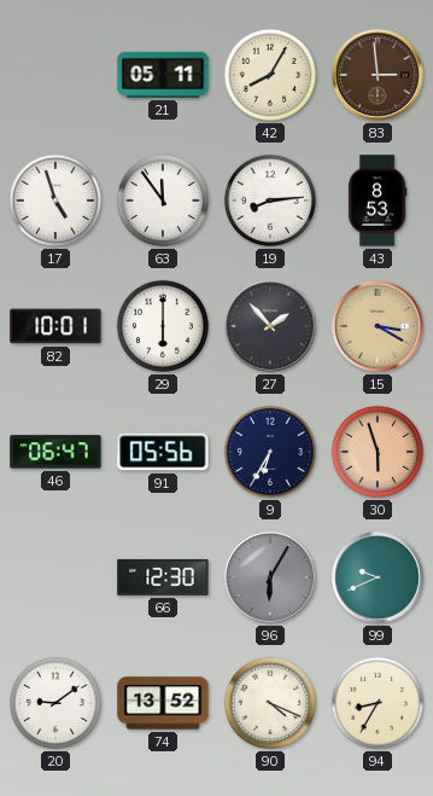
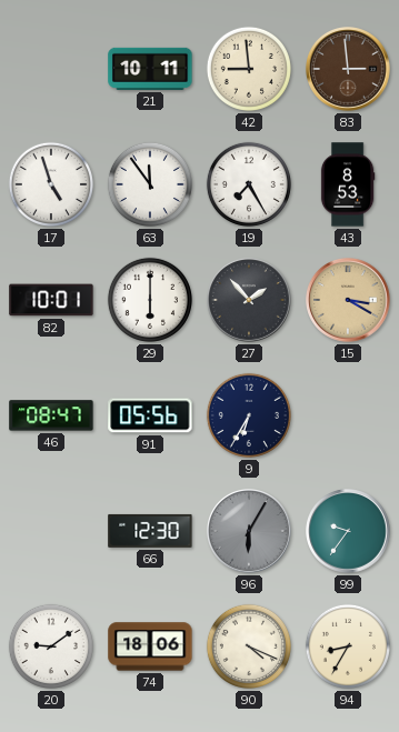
21: 05:11 -> 10:11 (150, 69)
42: 8:05 -> 8:59 (249, 69)
19: 8:14 -> 7:25 (249, 184)
46: 06:47 -> 08:47 (51, 415)
30: 5:57 -> none (378, 452)
99: 9:41 -> 9:36 (349, 532)
74: 13:52 -> 18:06 (150, 646)
